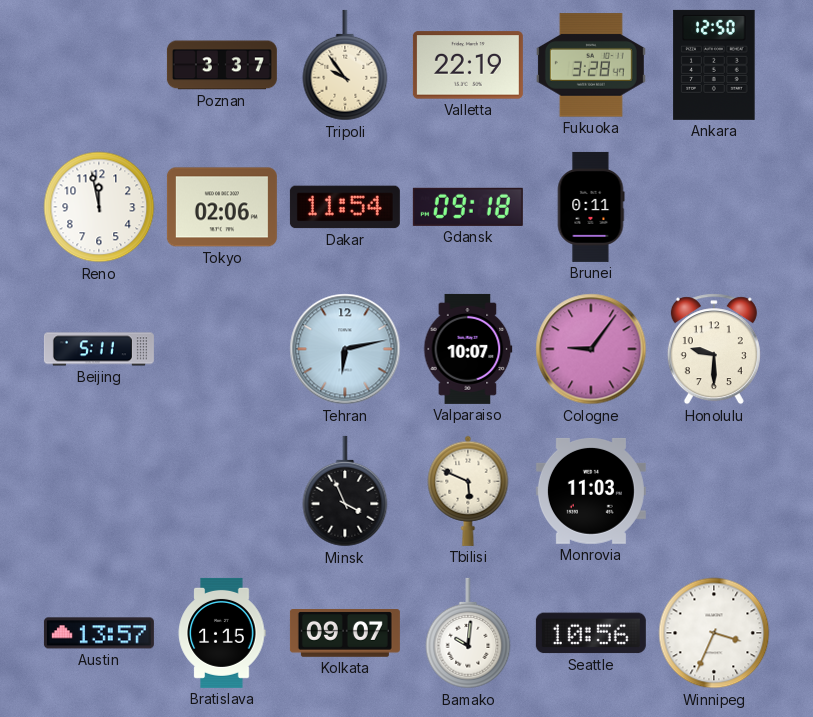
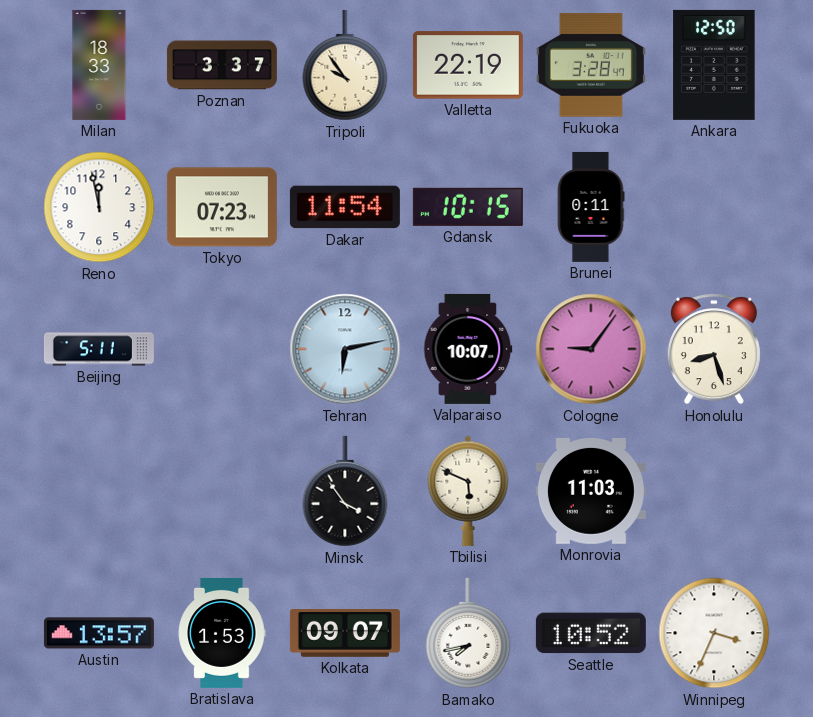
Milan: none -> 18:33 (99, 65)
Tokyo: 02:06 -> 07:23 (222, 207)
Gdansk: 09:18 -> 10:15 (468, 207)
Honolulu: 9:30 -> 8:27 (714, 349)
Minsk: 3:56 -> 3:54 (345, 491)
Bratislava: 1:15 -> 1:53 (222, 633)
Bamako: 10:01 -> 7:43 (468, 633)
Seattle: 10:56 -> 10:52 (591, 633)
